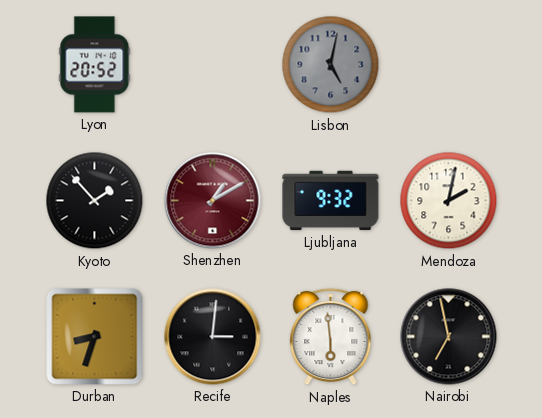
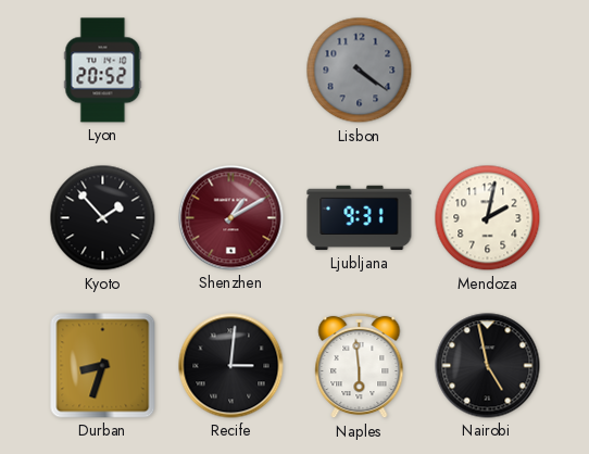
Lisbon: 5:02 -> 4:21 (360, 71)
Ljubljana: 9:32 -> 9:31 (360, 218)
Nairobi: 6:58 -> 4:58 (488, 366)
